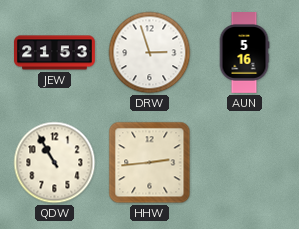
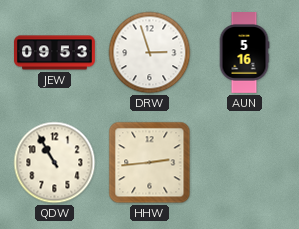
JEW: 21:53 -> 09:53 (55, 53)
